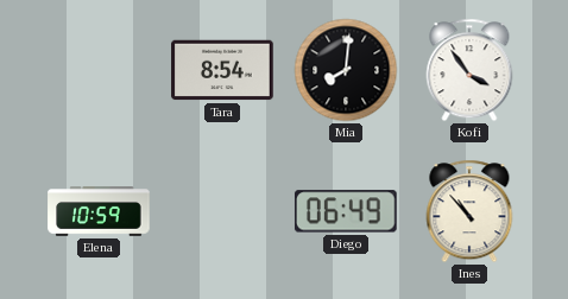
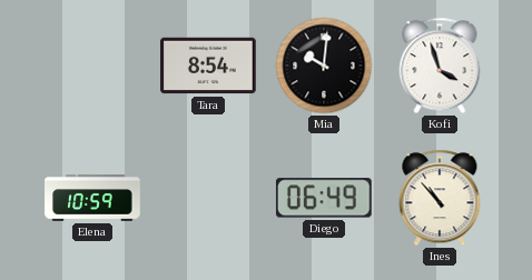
Mia: 8:01 -> 10:01 (324, 66)
Kofi: 3:54 -> 3:57 (440, 66)
